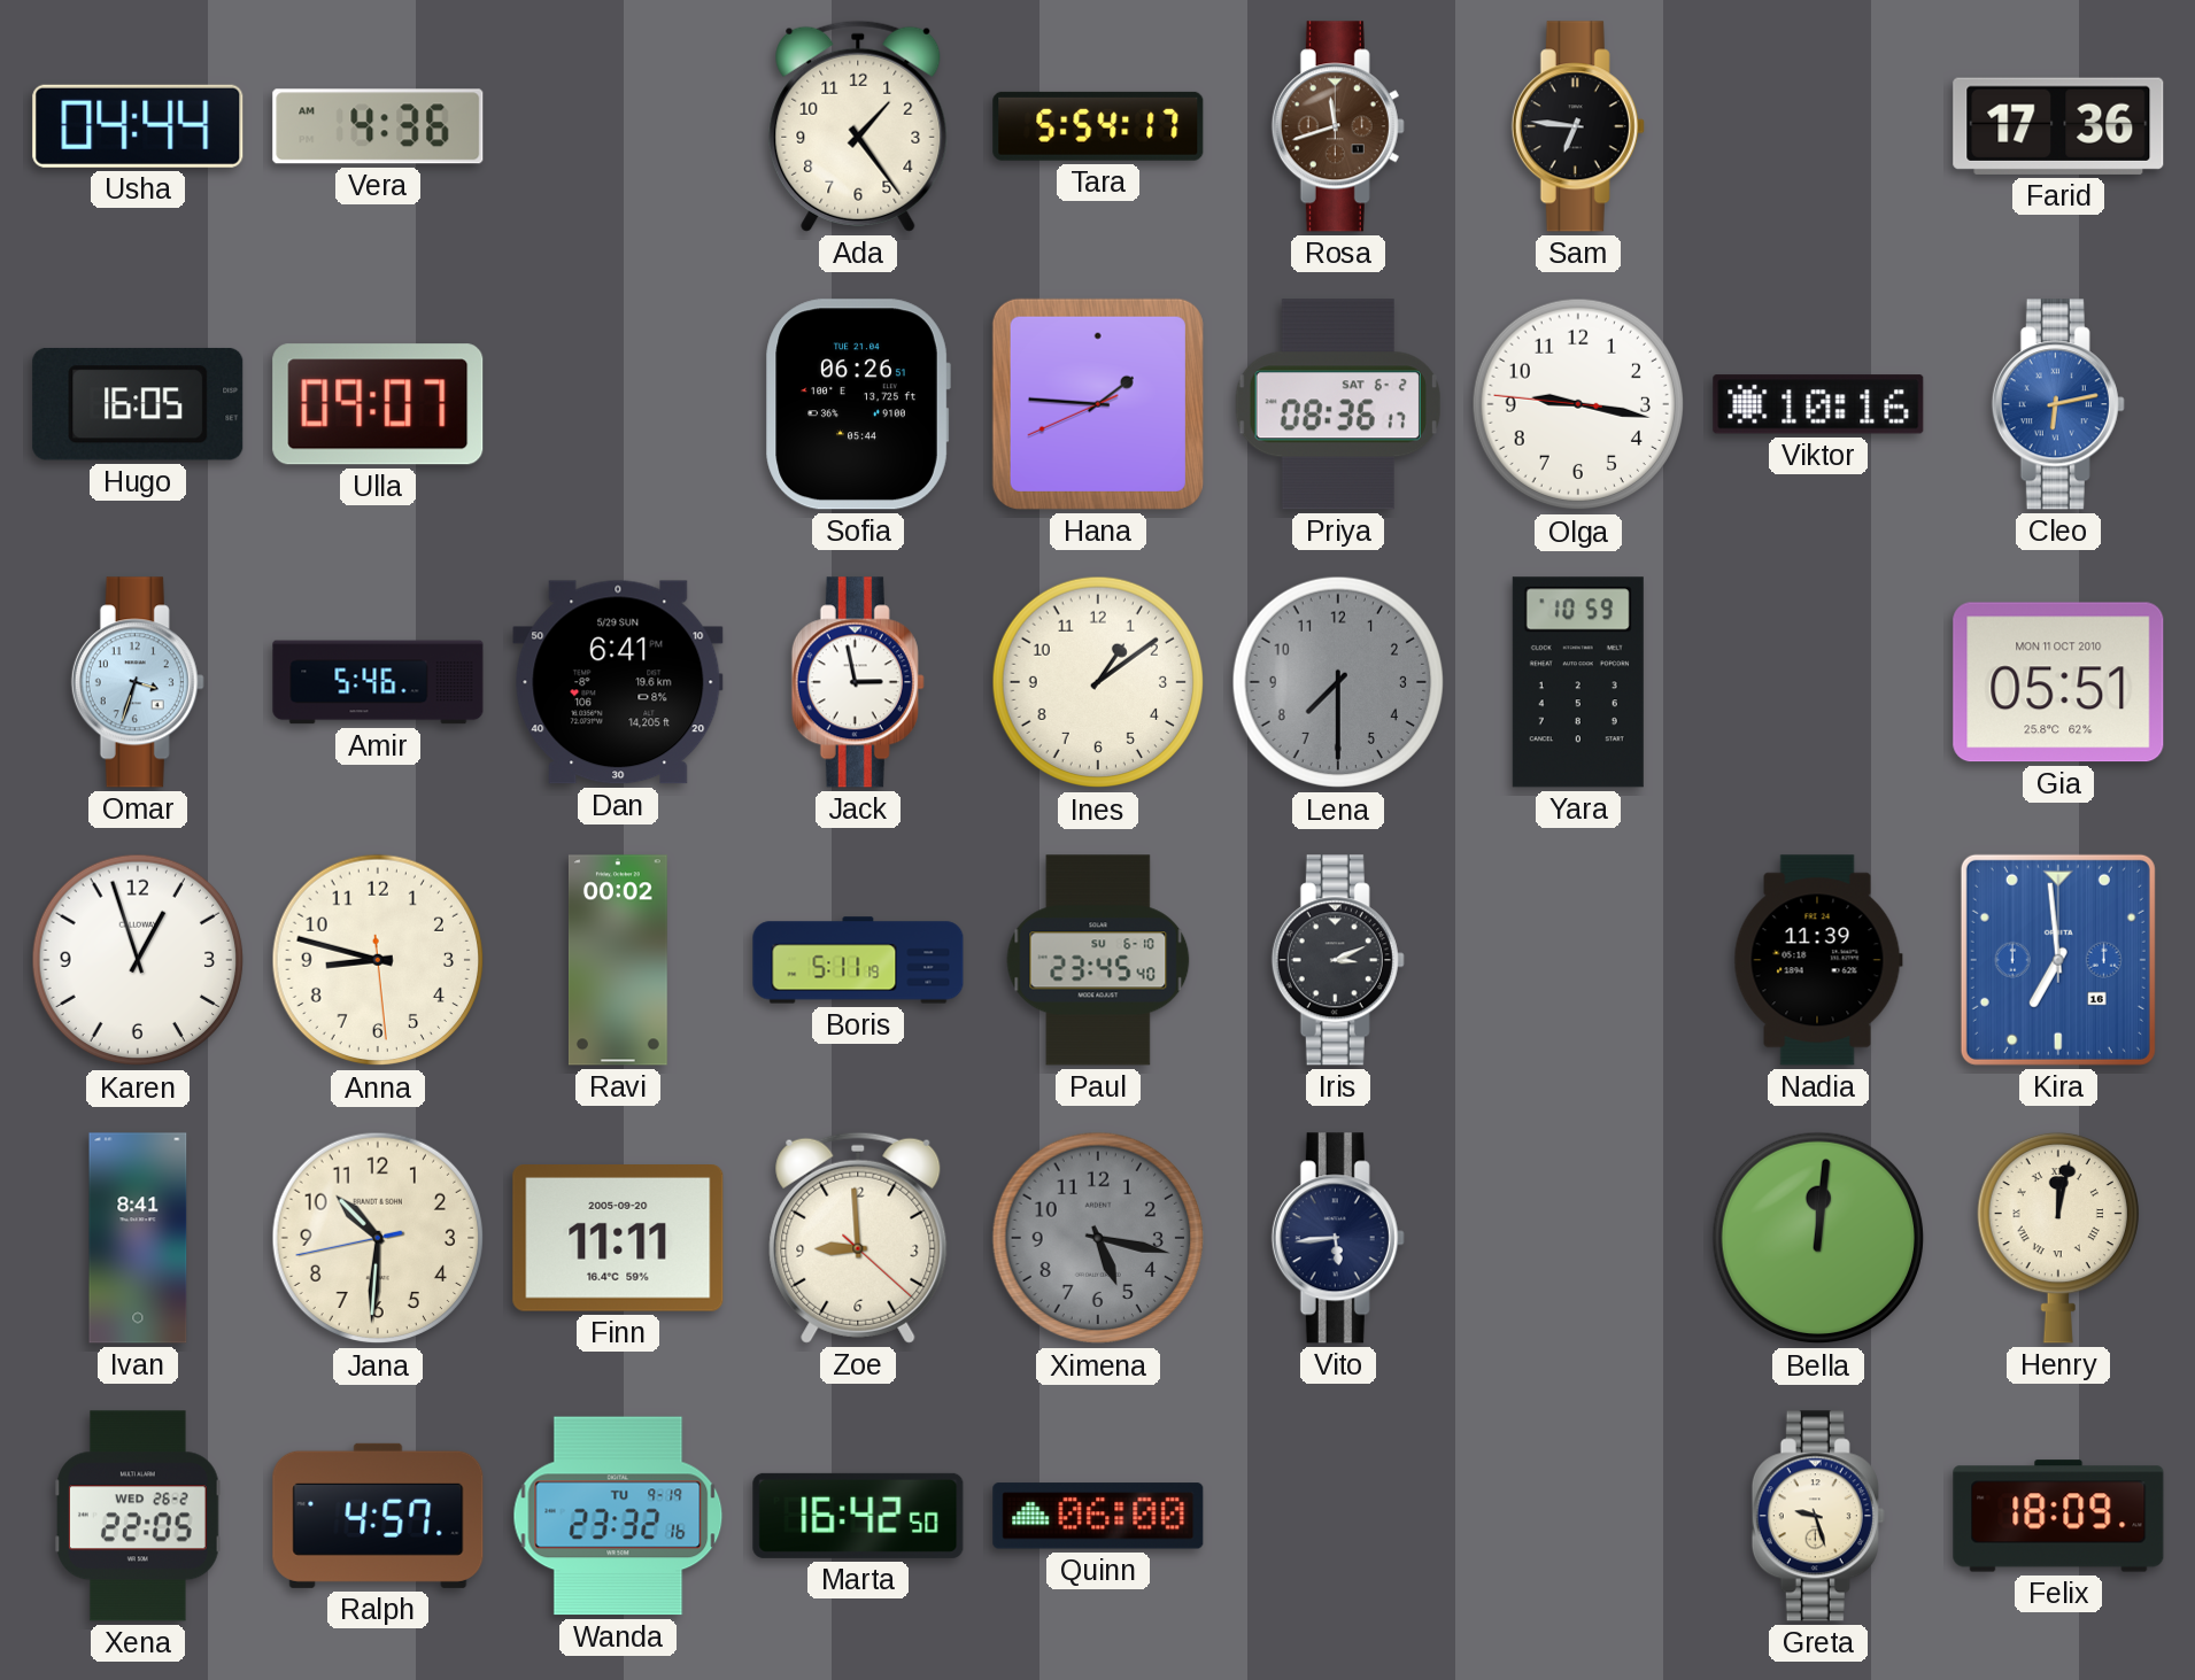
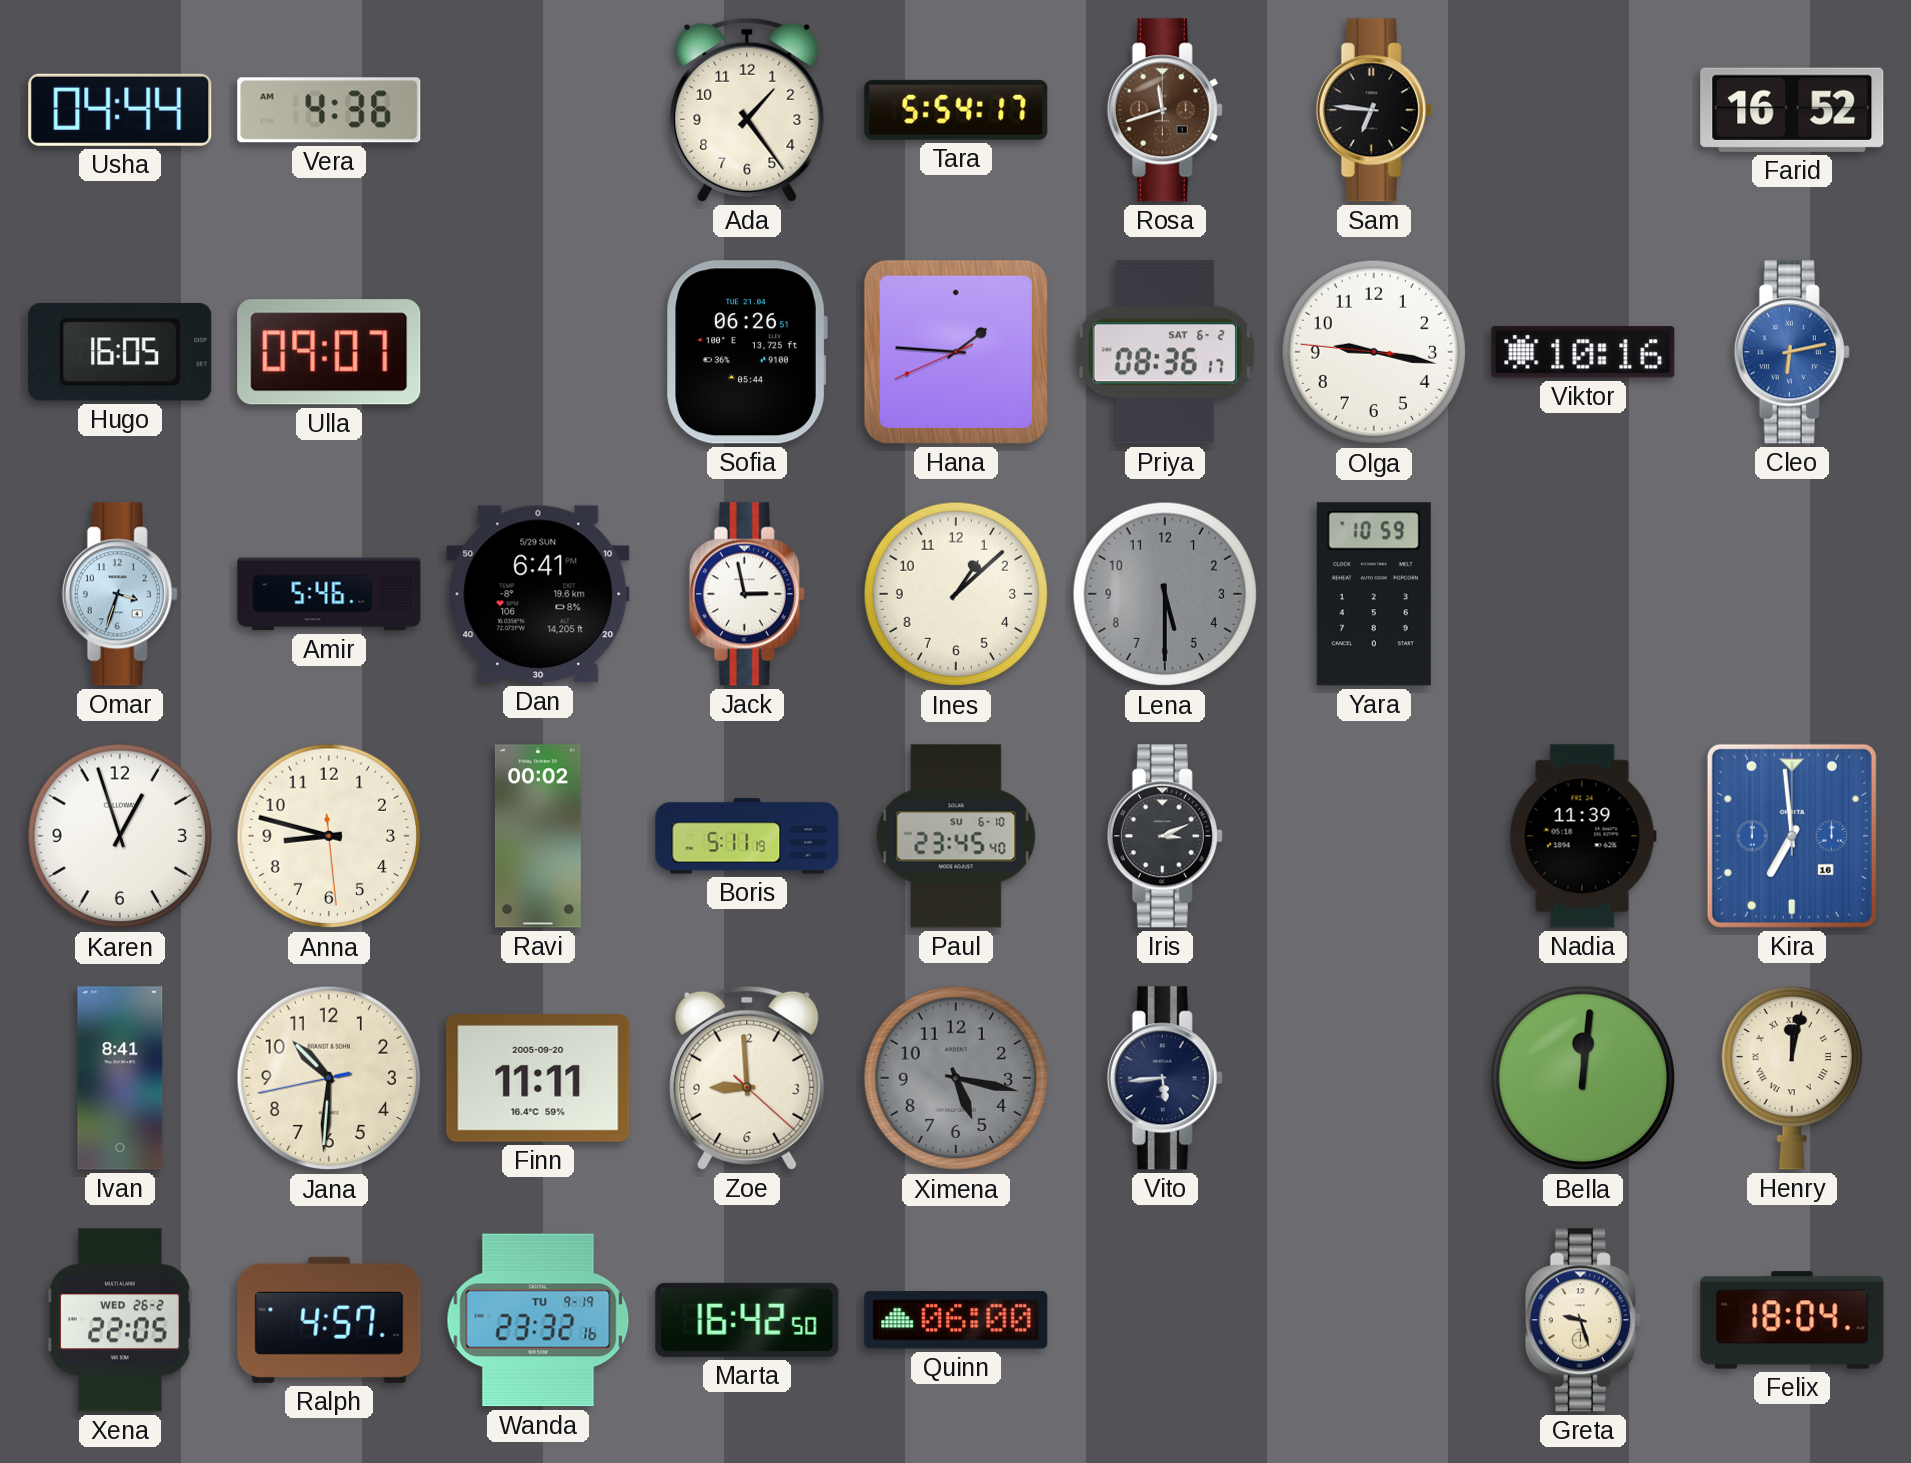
Farid: 17:36 -> 16:52 (1792, 110)
Ines: 1:09 -> 1:08 (956, 594)
Lena: 7:30 -> 5:30 (1165, 594)
Gia: 05:51 -> none (2058, 682)
Felix: 18:09 -> 18:04 (1792, 1320)
